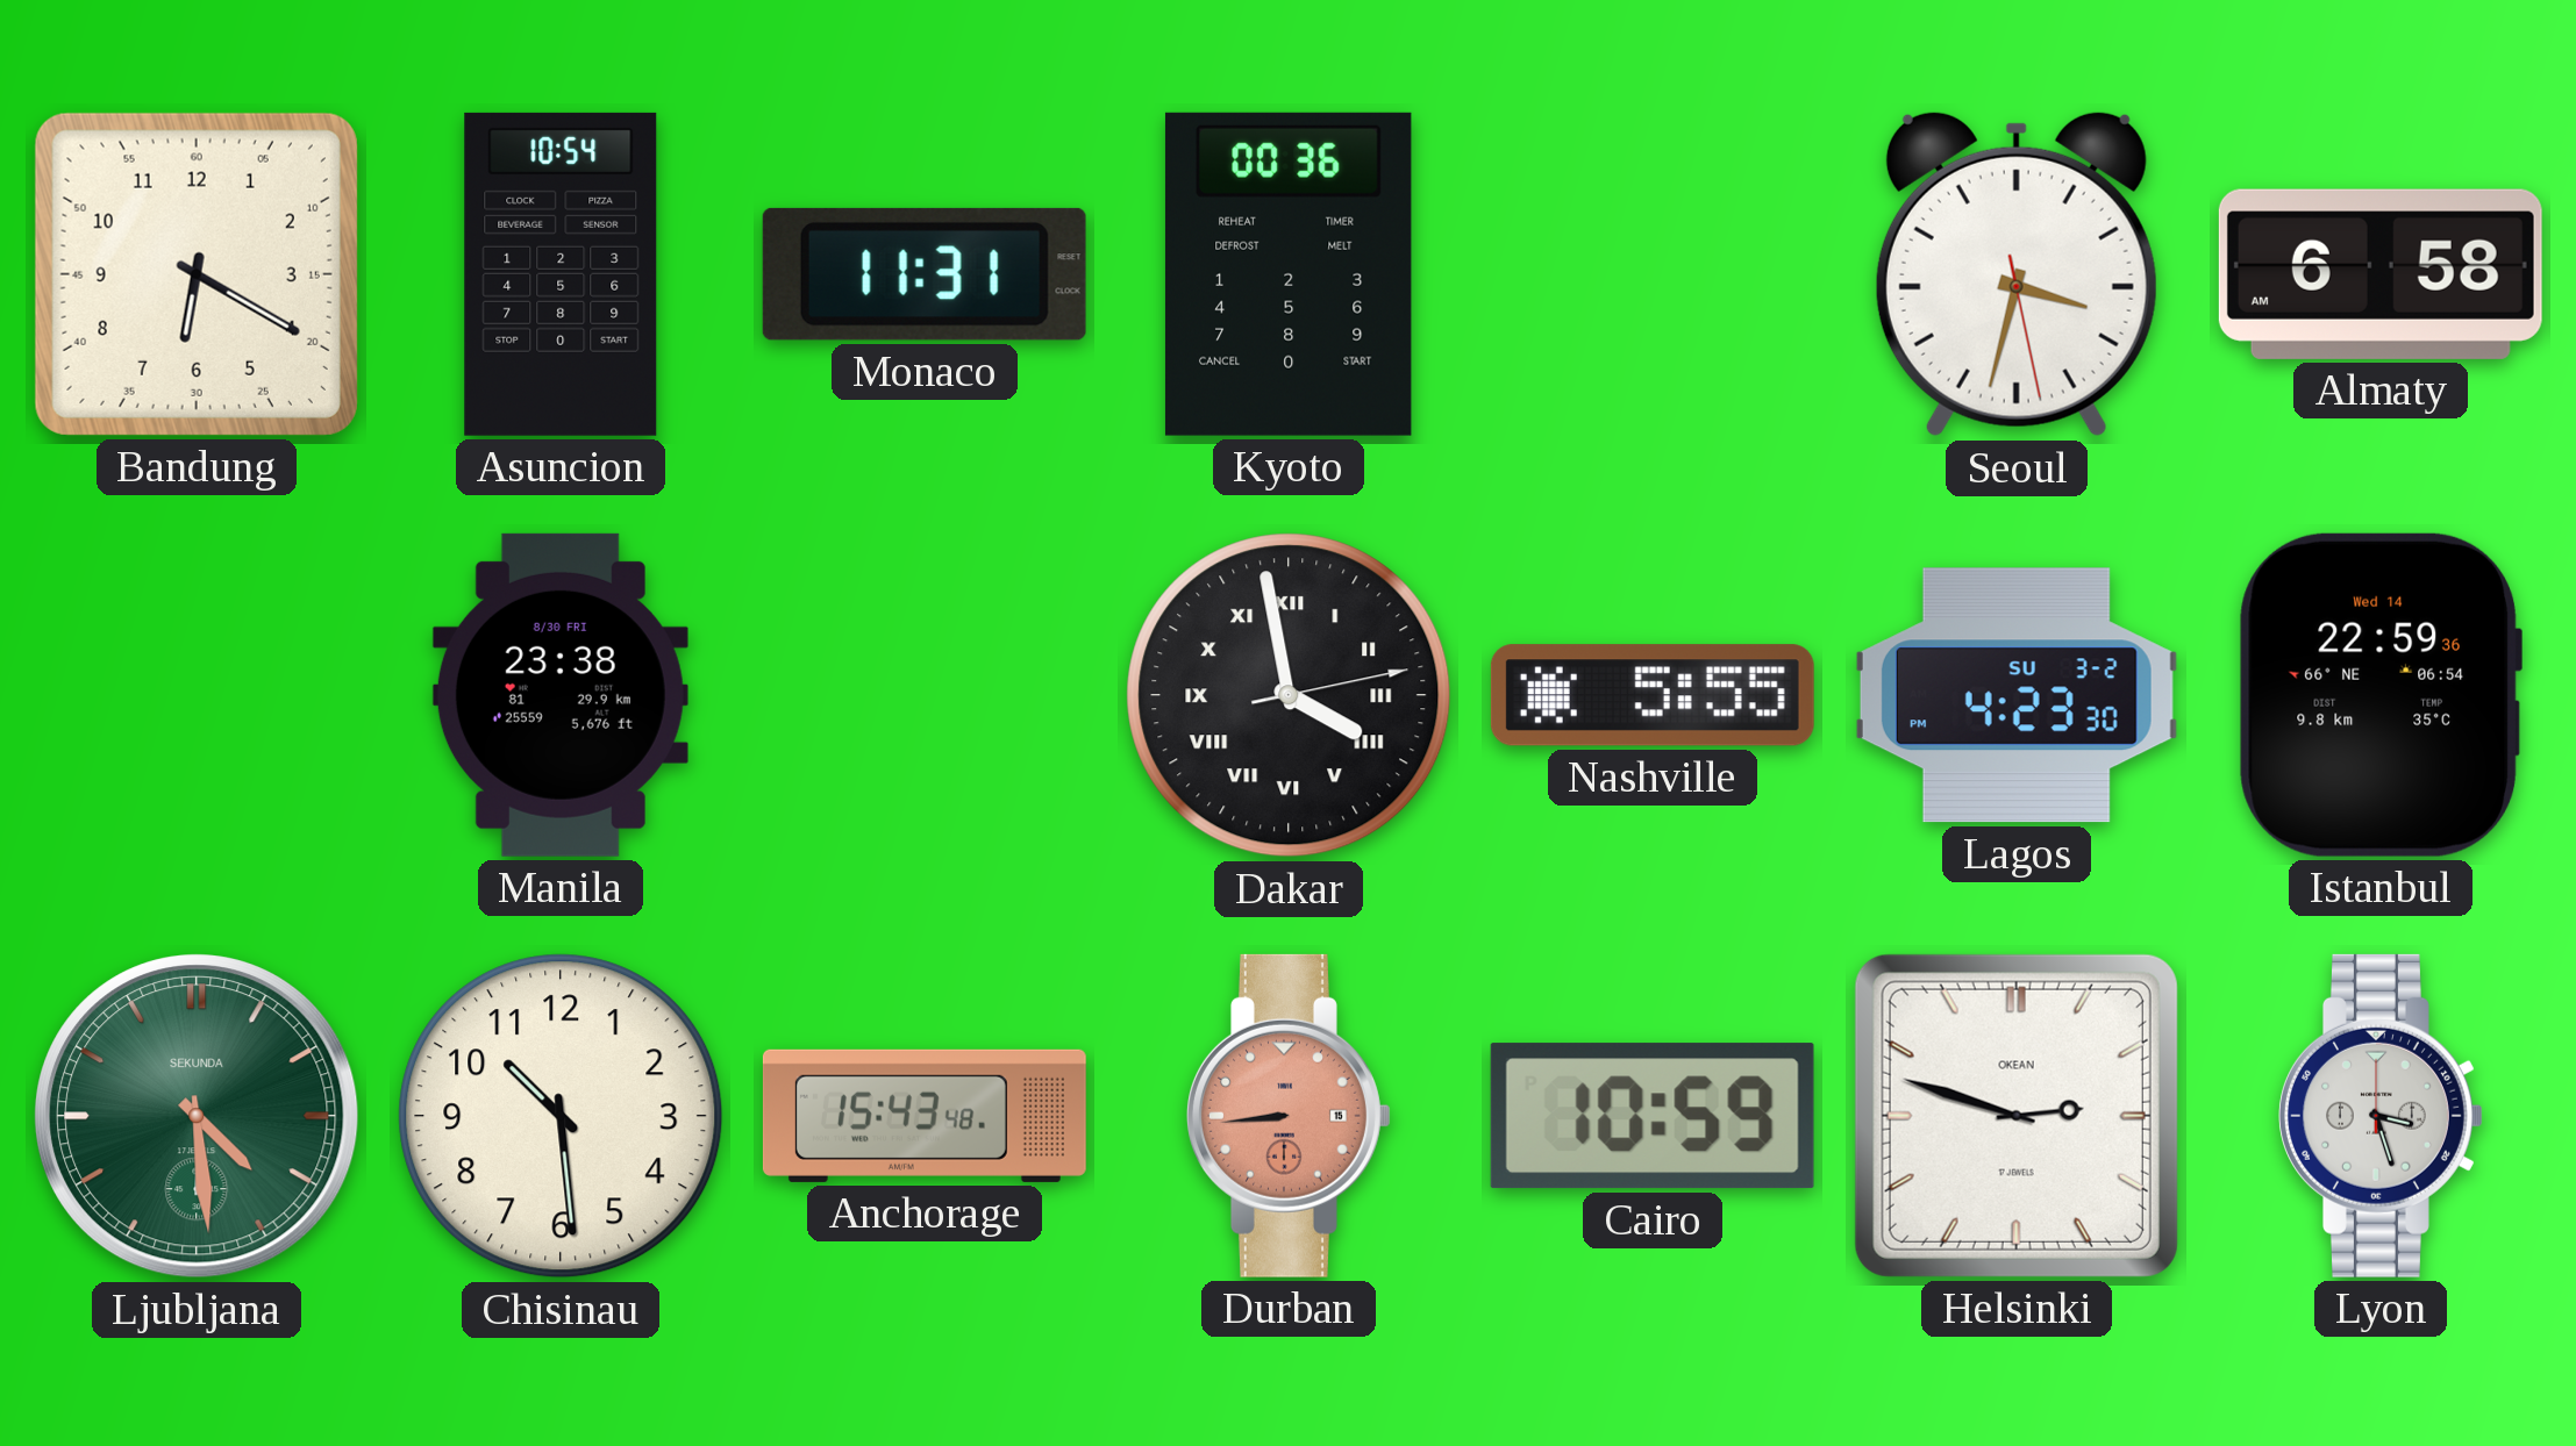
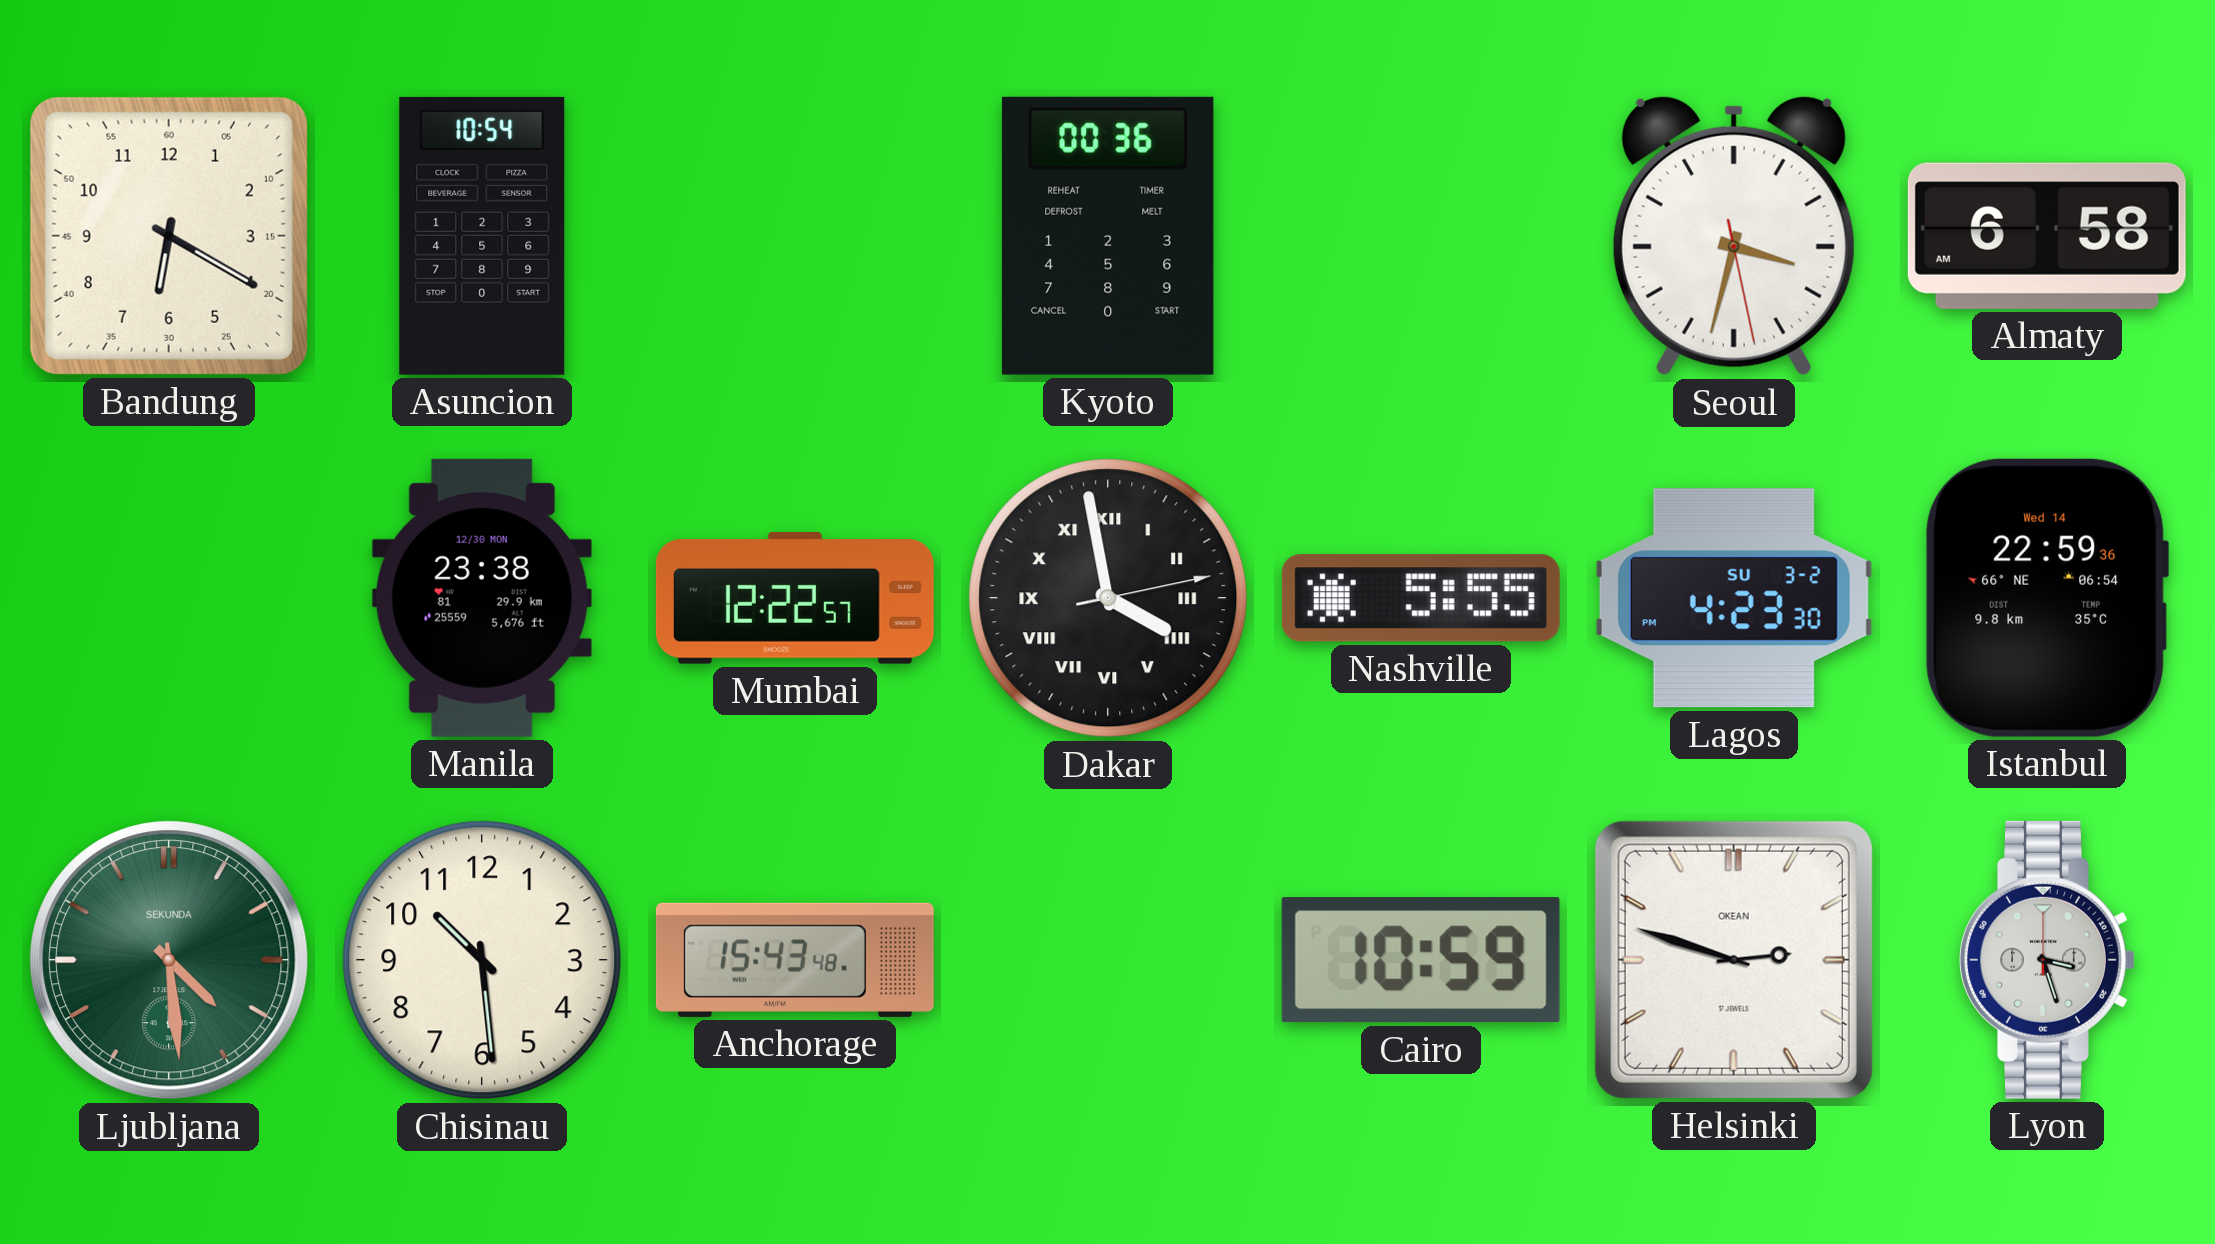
Monaco: 11:31 -> none (925, 274)
Manila date: 8/30 FRI -> 12/30 MON (482, 598)
Mumbai: none -> 12:22 (795, 599)
Durban: 8:44 -> none (1290, 1116)
